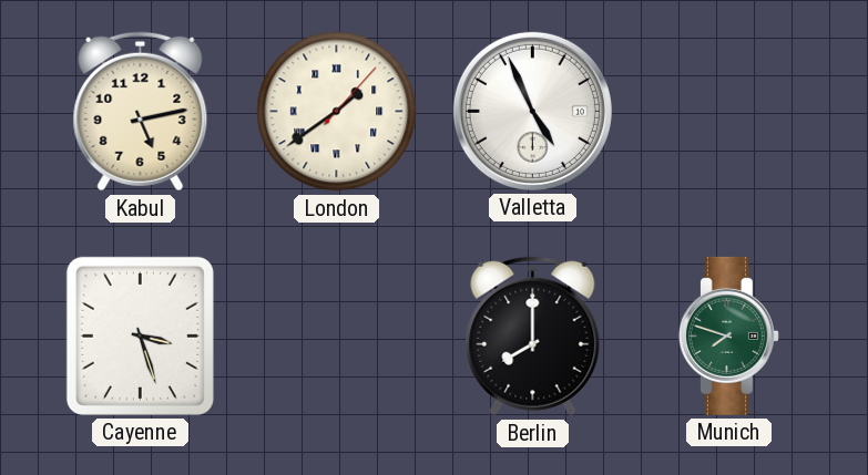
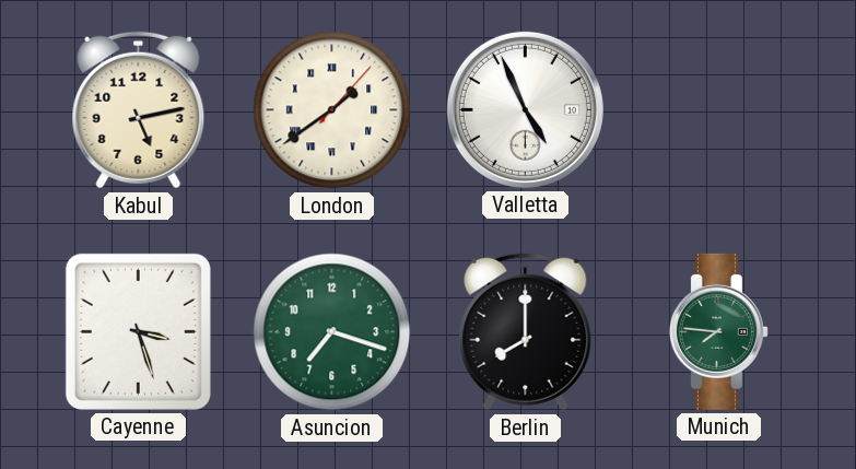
Asuncion: none -> 7:18 (332, 332)
Munich: 7:48 -> 7:46 (718, 331)
